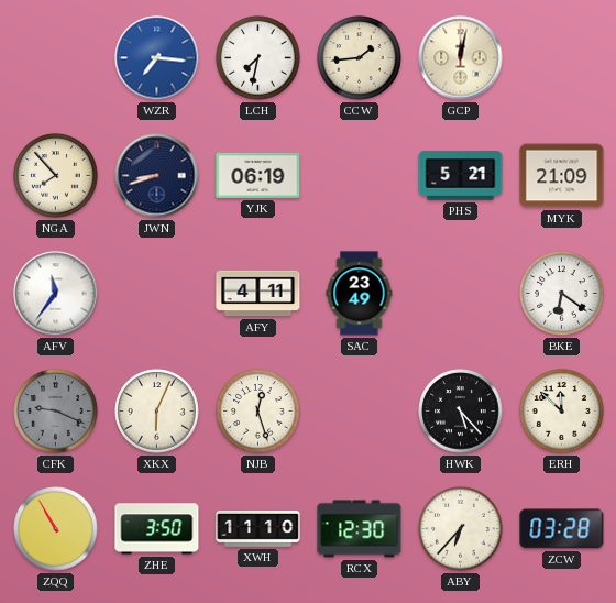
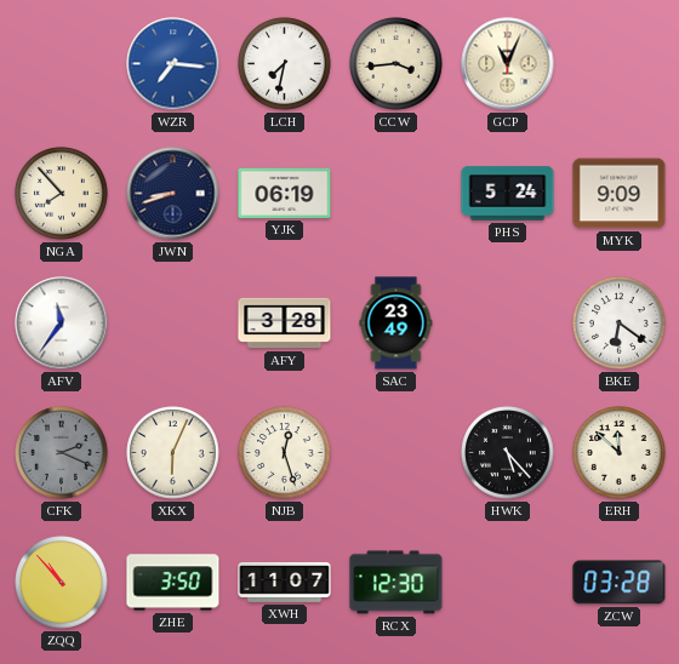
CCW: 1:44 -> 3:44 (396, 64)
GCP: 12:02 -> 11:04 (508, 64)
PHS: 5:21 -> 5:24 (508, 194)
MYK: 21:09 -> 9:09 (620, 194)
AFY: 4:11 -> 3:28 (285, 324)
CFK: 9:19 -> 2:19 (62, 453)
ZQQ: 10:55 -> 10:53 (62, 583)
XWH: 11:10 -> 11:07 (285, 583)
ABY: 6:37 -> none (461, 529)
